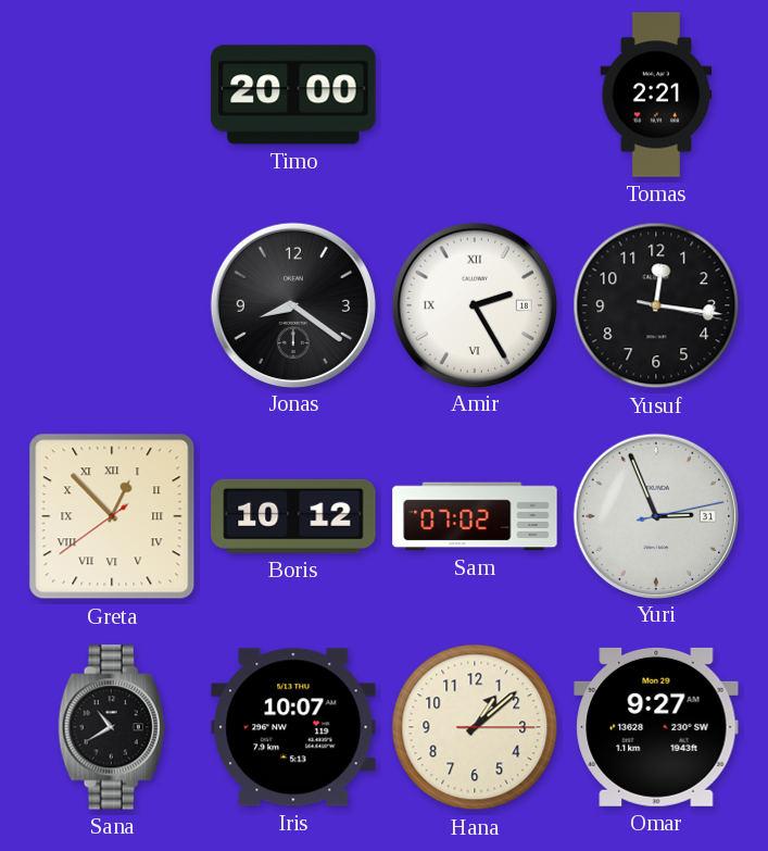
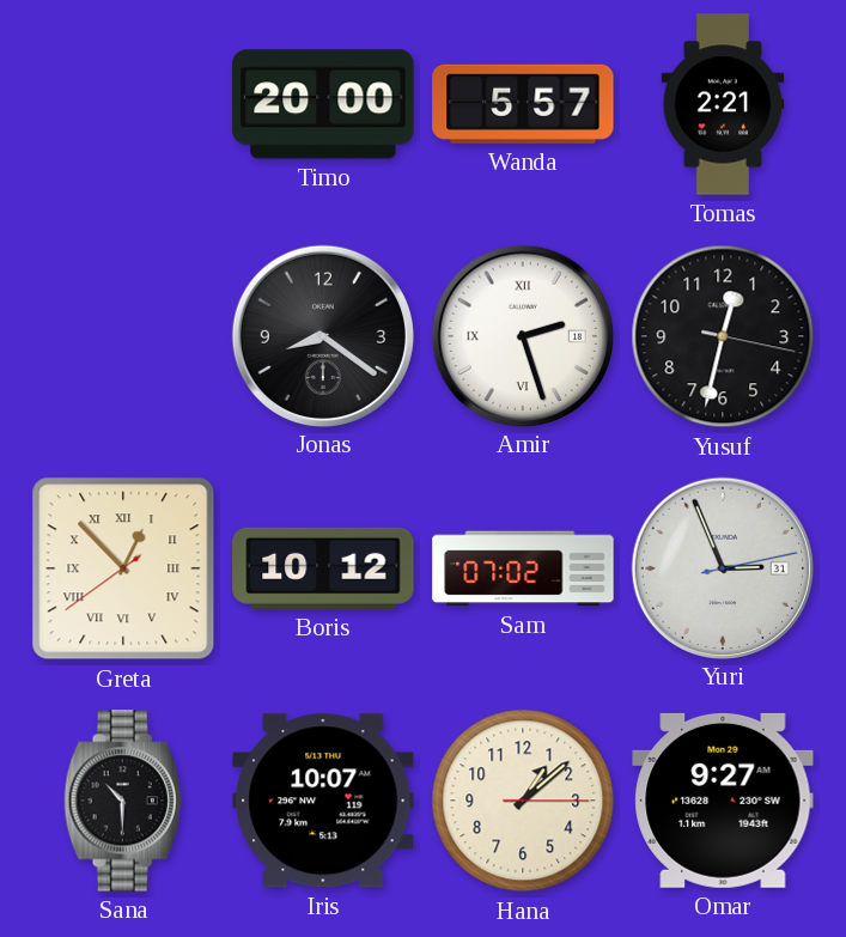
Wanda: none -> 5:57 (523, 104)
Amir: 2:25 -> 2:27 (522, 335)
Yusuf: 12:16 -> 12:32 (723, 336)
Sana: 10:40 -> 10:30 (123, 801)
